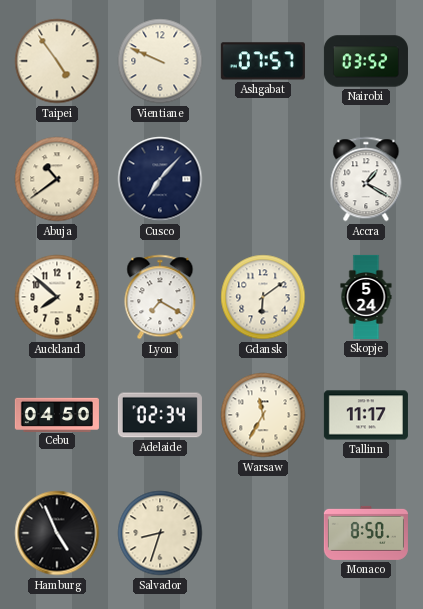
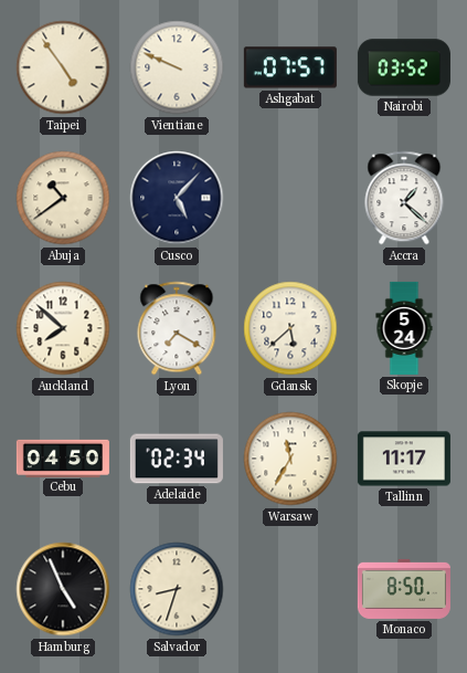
Cusco: 7:07 -> 5:07 (177, 198)
Accra: 1:20 -> 1:22 (404, 198)
Gdansk: 6:09 -> 5:38 (290, 328)
